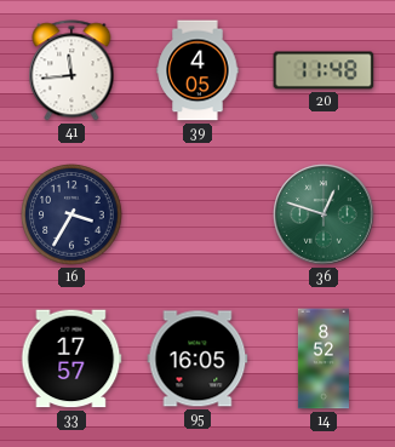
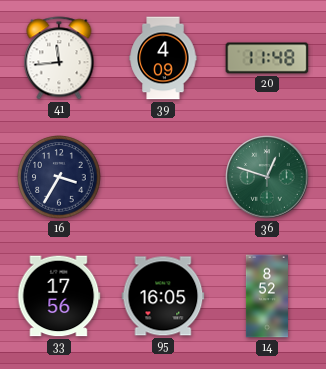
39: 4:05 -> 4:09 (163, 58)
33: 17:57 -> 17:56 (59, 296)
